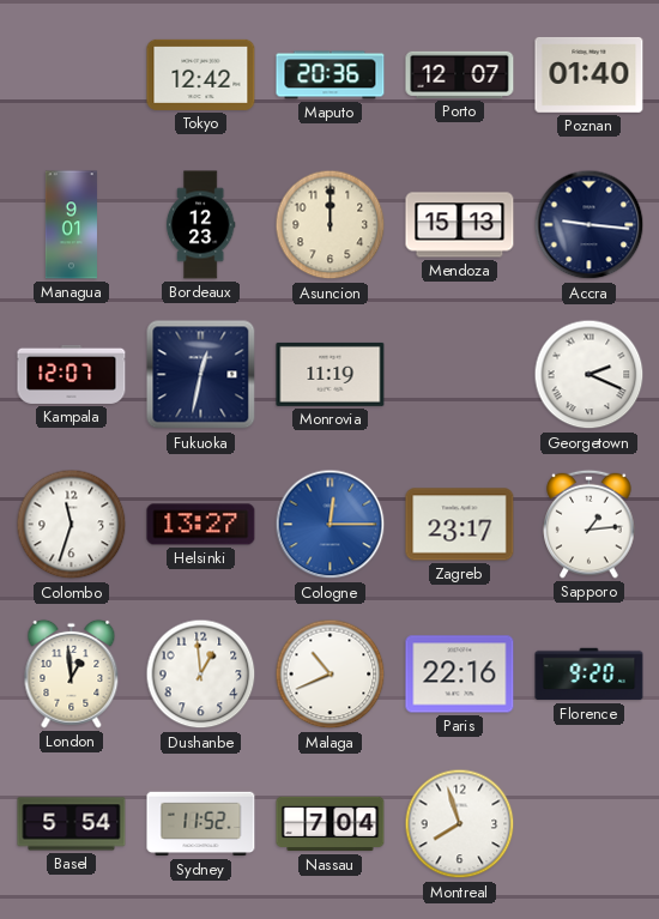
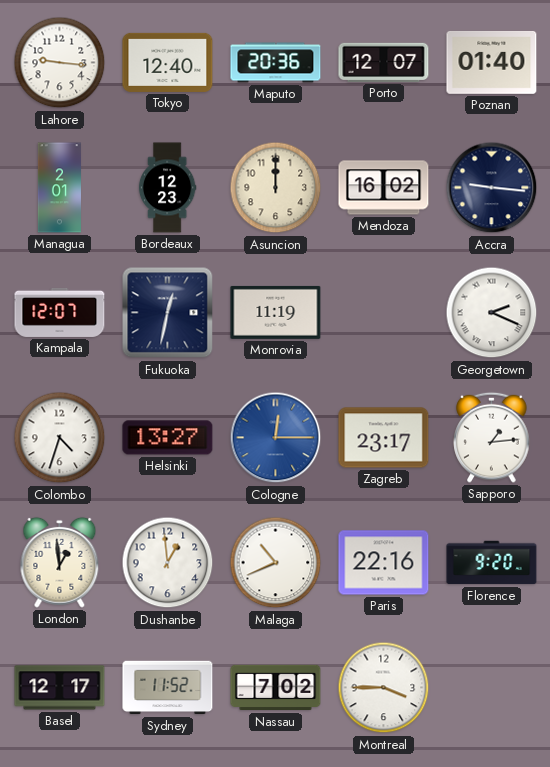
Lahore: none -> 9:16 (60, 63)
Tokyo: 12:42 -> 12:40 (168, 62)
Managua: 9:01 -> 2:01 (59, 188)
Mendoza: 15:13 -> 16:02 (384, 188)
Colombo: 11:33 -> 4:33 (60, 438)
Basel: 5:54 -> 12:17 (60, 688)
Nassau: 7:04 -> 7:02 (276, 688)
Montreal: 7:57 -> 3:45 (384, 688)
